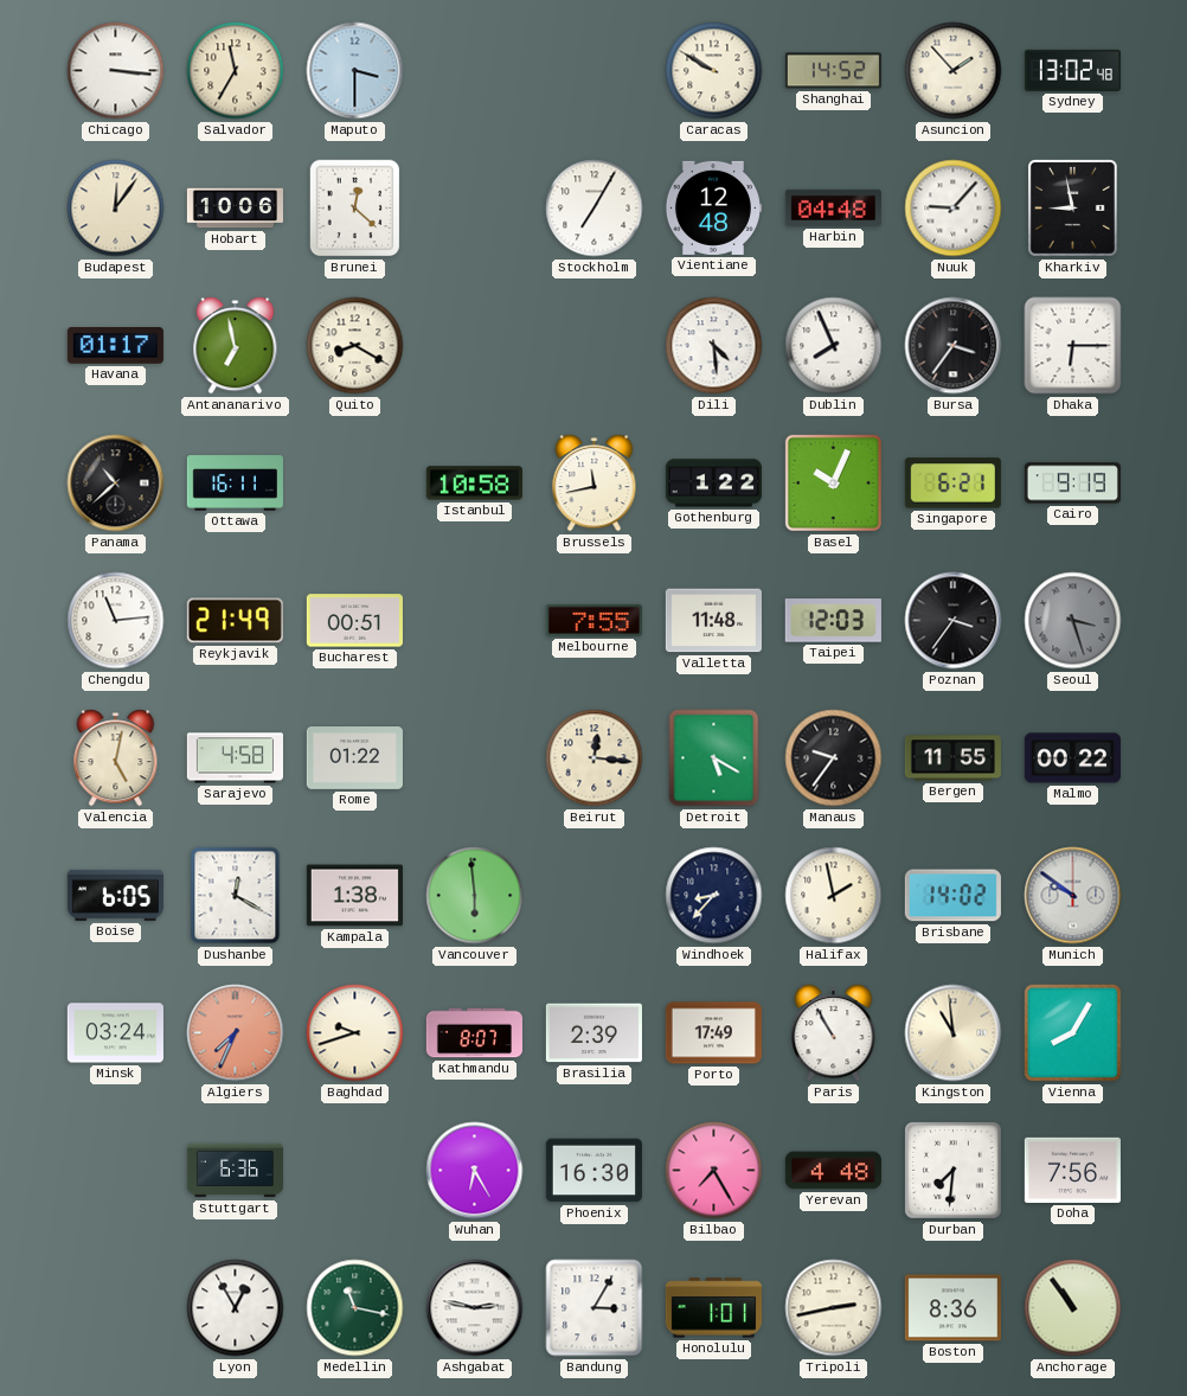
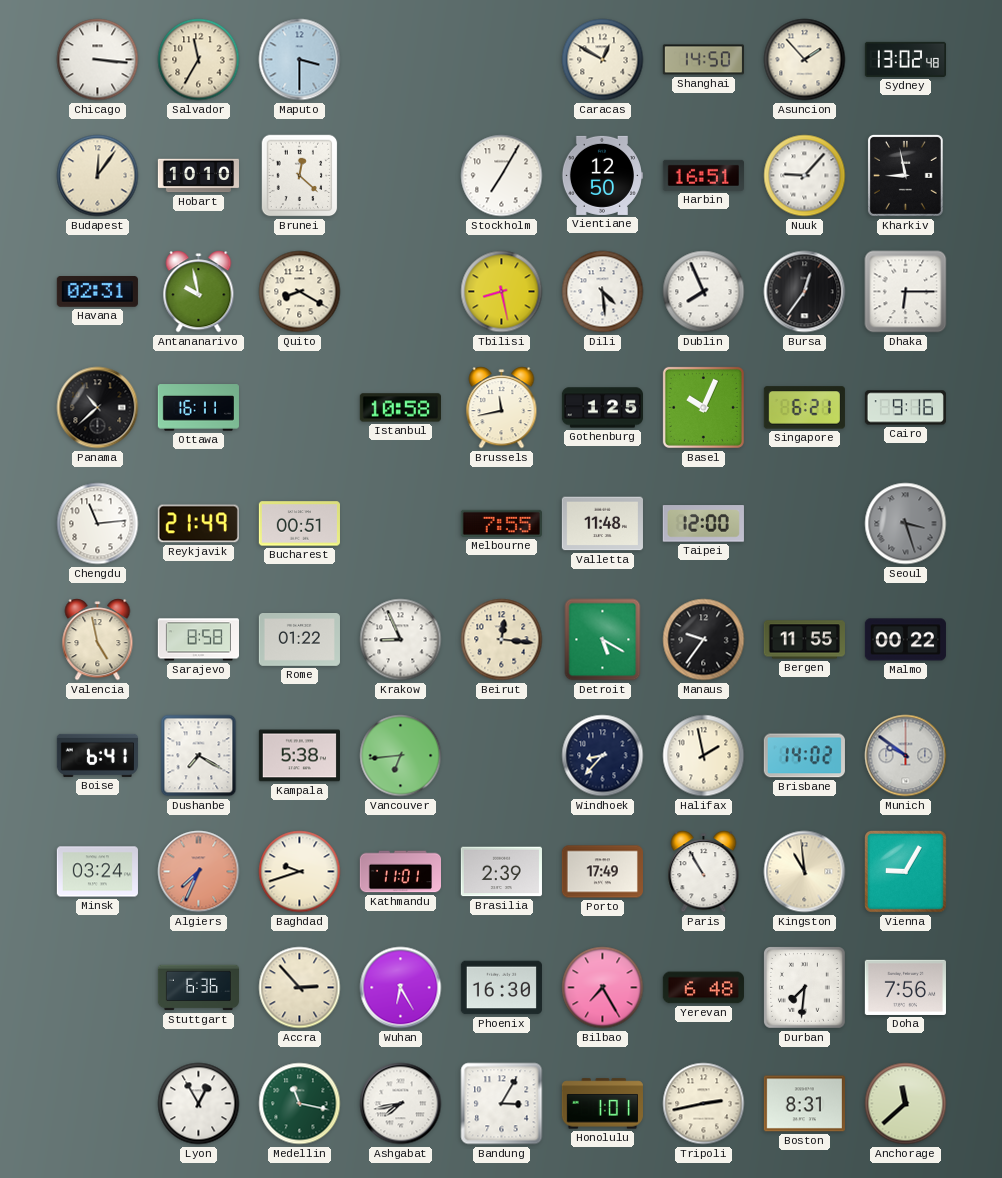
Caracas: 9:50 -> 12:50 (603, 60)
Shanghai: 14:52 -> 14:50 (703, 60)
Hobart: 10:06 -> 10:10 (198, 176)
Vientiane: 12:48 -> 12:50 (602, 175)
Harbin: 04:48 -> 16:51 (703, 175)
Havana: 01:17 -> 02:31 (97, 292)
Antananarivo: 6:58 -> 9:58 (199, 292)
Tbilisi: none -> 8:28 (502, 292)
Bursa: 3:36 -> 12:36 (805, 292)
Gothenburg: 1:22 -> 1:25 (602, 408)
Cairo: 9:19 -> 9:16 (905, 408)
Taipei: 12:03 -> 12:00 (703, 524)
Poznan: 3:36 -> none (954, 621)
Valencia: 5:02 -> 4:58 (98, 640)
Sarajevo: 4:58 -> 8:58 (198, 640)
Krakow: none -> 8:56 (401, 640)
Boise: 6:05 -> 6:41 (97, 755)
Dushanbe: 12:20 -> 7:20 (199, 756)
Kampala: 1:38 -> 5:38 (299, 756)
Vancouver: 5:59 -> 6:44 (401, 756)
Kathmandu: 8:07 -> 11:01 (400, 872)
Vienna: 8:05 -> 9:05 (906, 872)
Accra: none -> 2:53 (300, 988)
Yerevan: 4:48 -> 6:48 (703, 988)
Ashgabat: 2:47 -> 7:43 (401, 1104)
Boston: 8:36 -> 8:31 (804, 1104)
Anchorage: 10:54 -> 11:38 (906, 1104)
